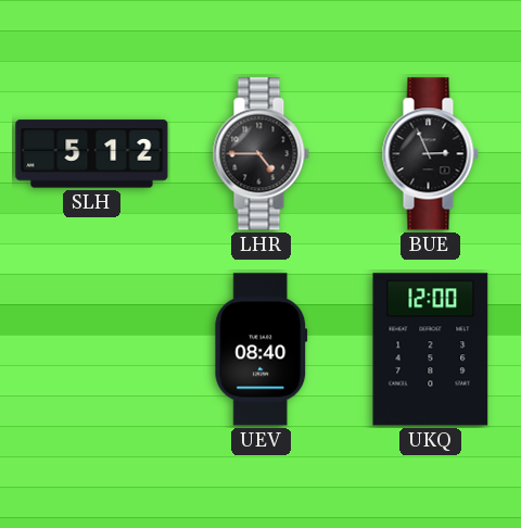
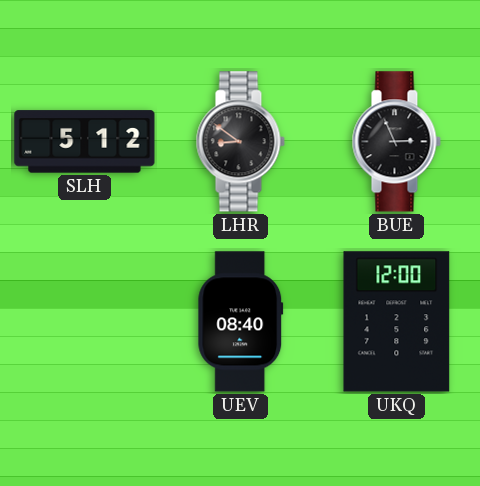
LHR: 4:45 -> 8:51 (240, 142)
